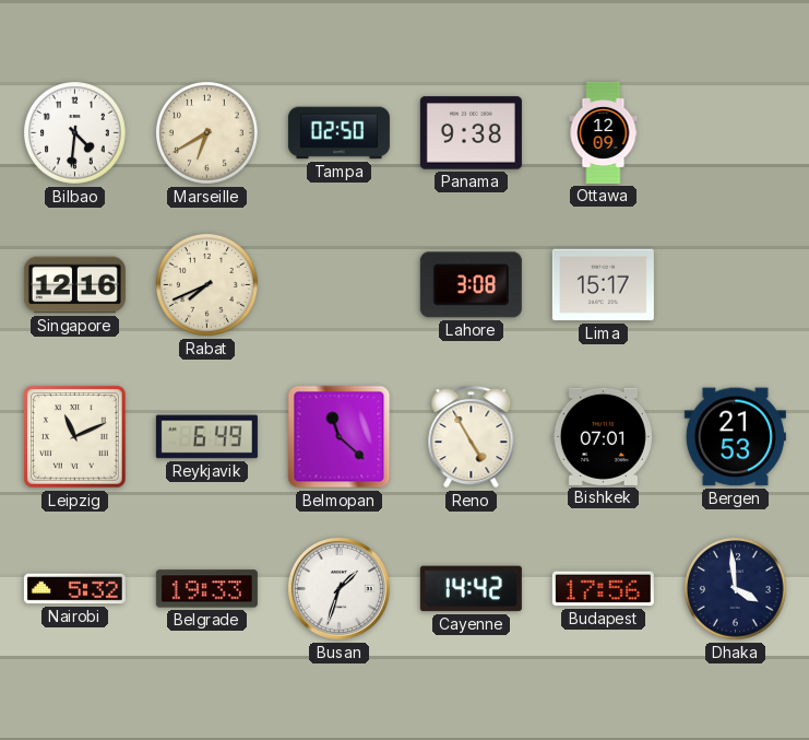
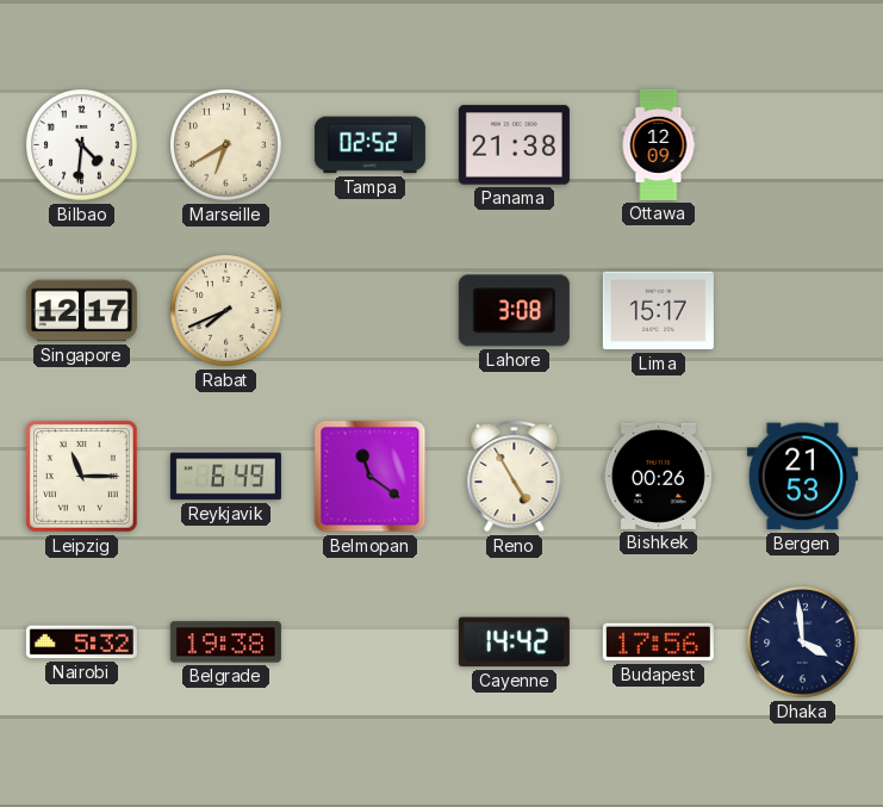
Tampa: 02:50 -> 02:52 (369, 145)
Panama: 9:38 -> 21:38 (514, 145)
Singapore: 12:16 -> 12:17 (81, 311)
Leipzig: 11:11 -> 11:15 (82, 477)
Belmopan: 11:22 -> 11:21 (371, 477)
Bishkek: 07:01 -> 00:26 (658, 476)
Belgrade: 19:33 -> 19:38 (225, 643)
Busan: 1:33 -> none (338, 588)
